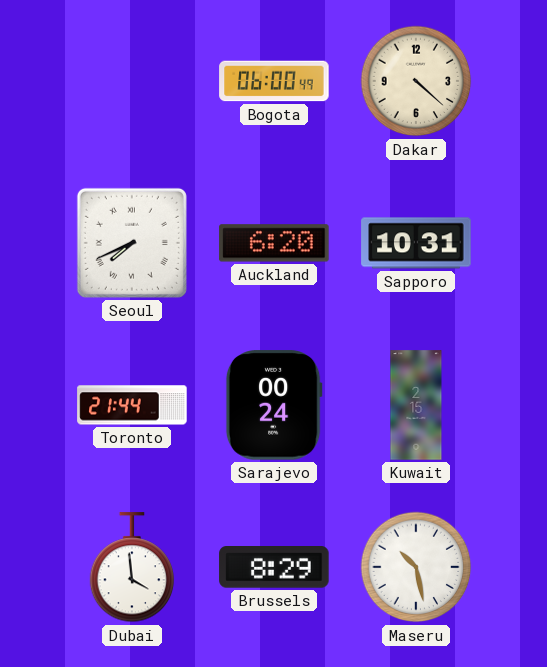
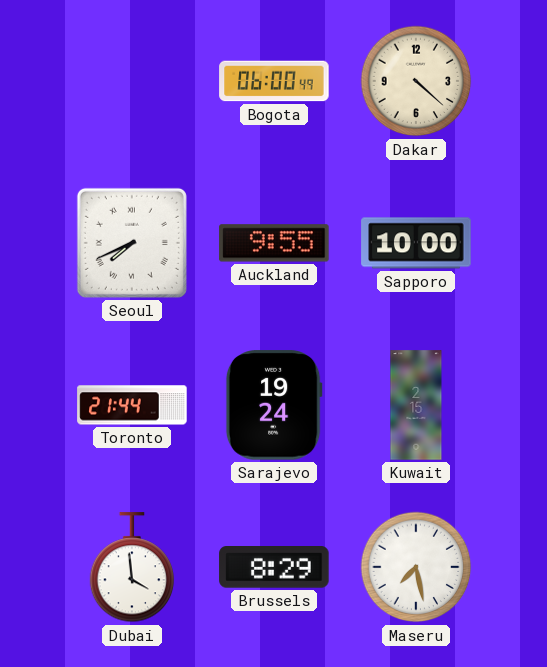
Auckland: 6:20 -> 9:55 (274, 243)
Sapporo: 10:31 -> 10:00 (416, 243)
Sarajevo: 00:24 -> 19:24 (274, 405)
Maseru: 10:28 -> 7:28 (416, 567)
